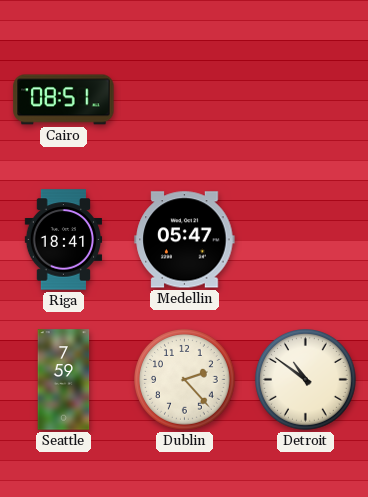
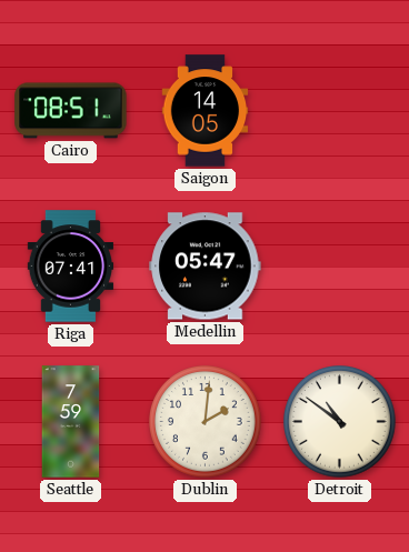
Saigon: none -> 14:05 (206, 111)
Riga: 18:41 -> 07:41 (71, 267)
Dublin: 2:23 -> 2:01 (206, 422)
